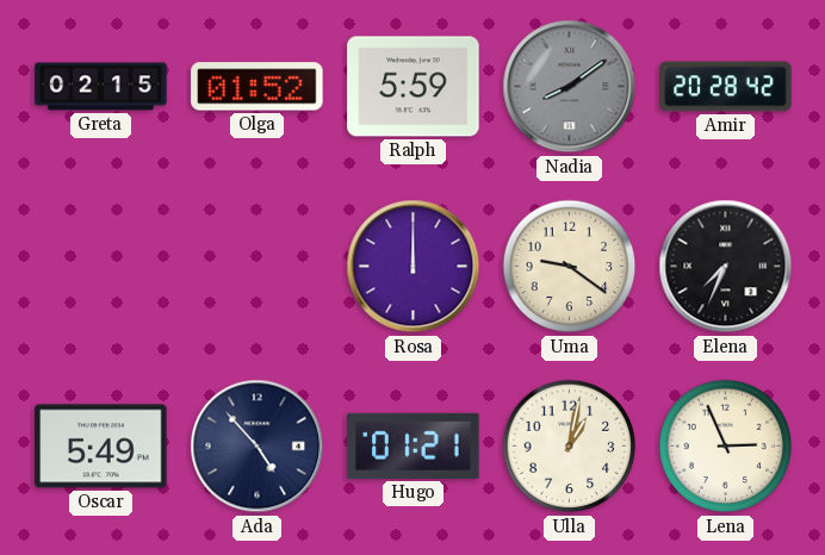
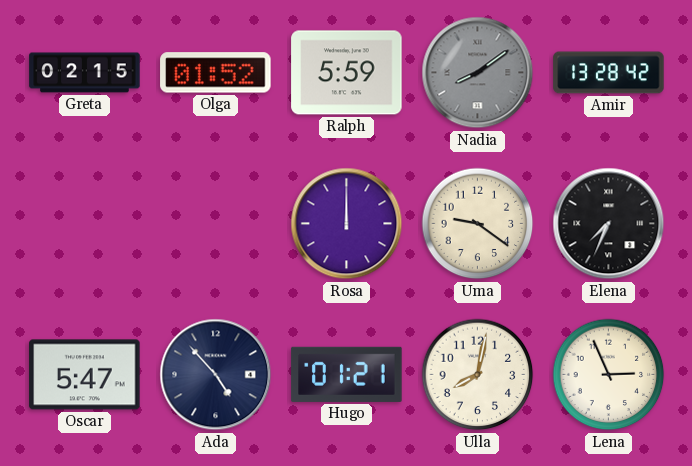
Amir: 20:28 -> 13:28 (609, 73)
Oscar: 5:49 -> 5:47 (85, 375)
Ulla: 1:02 -> 8:02 (478, 375)
